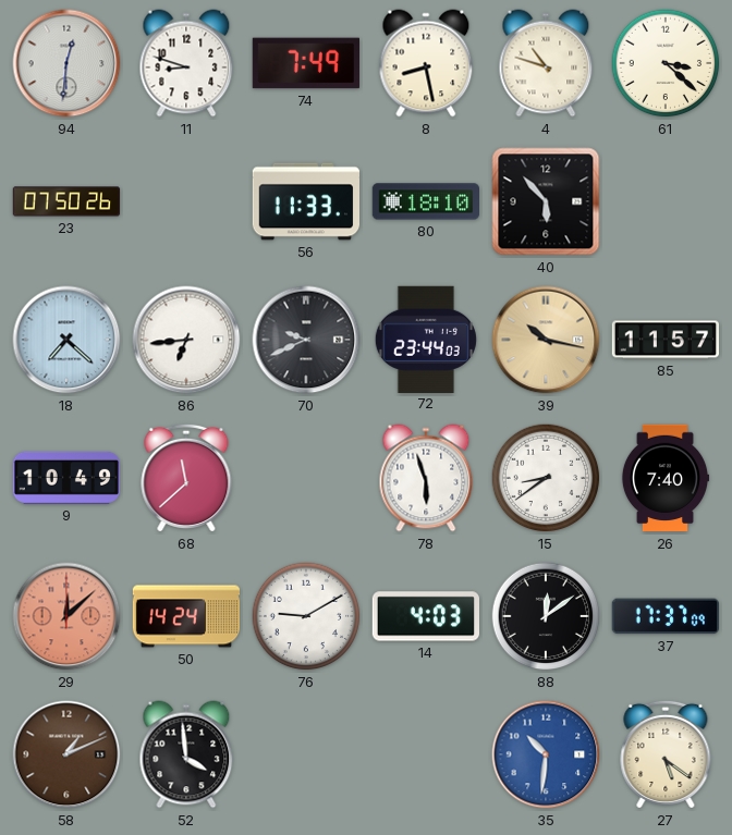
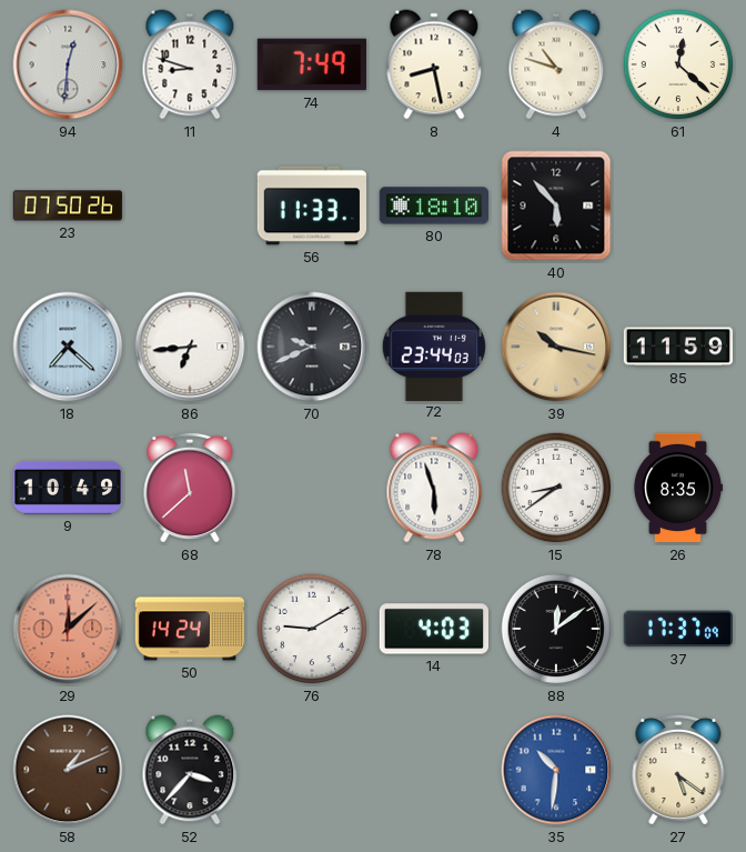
61: 3:22 -> 12:22 (678, 64)
85: 11:57 -> 11:59 (677, 347)
26: 7:40 -> 8:35 (677, 488)
52: 3:59 -> 3:37 (190, 770)
